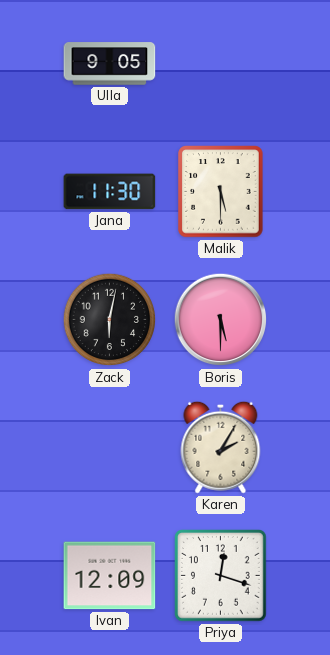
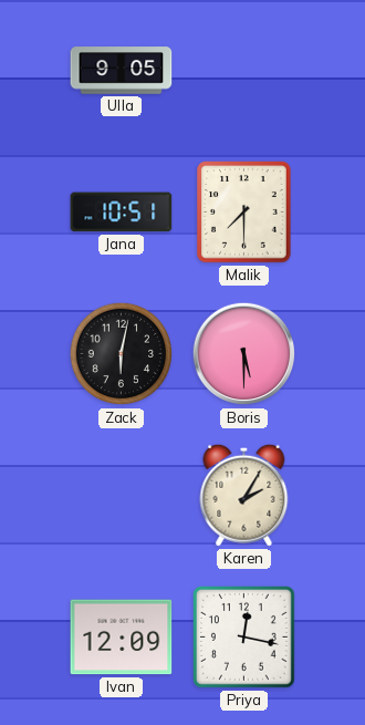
Jana: 11:30 -> 10:51 (122, 213)
Malik: 5:30 -> 7:30 (244, 213)
Priya: 12:18 -> 12:17 (244, 638)
